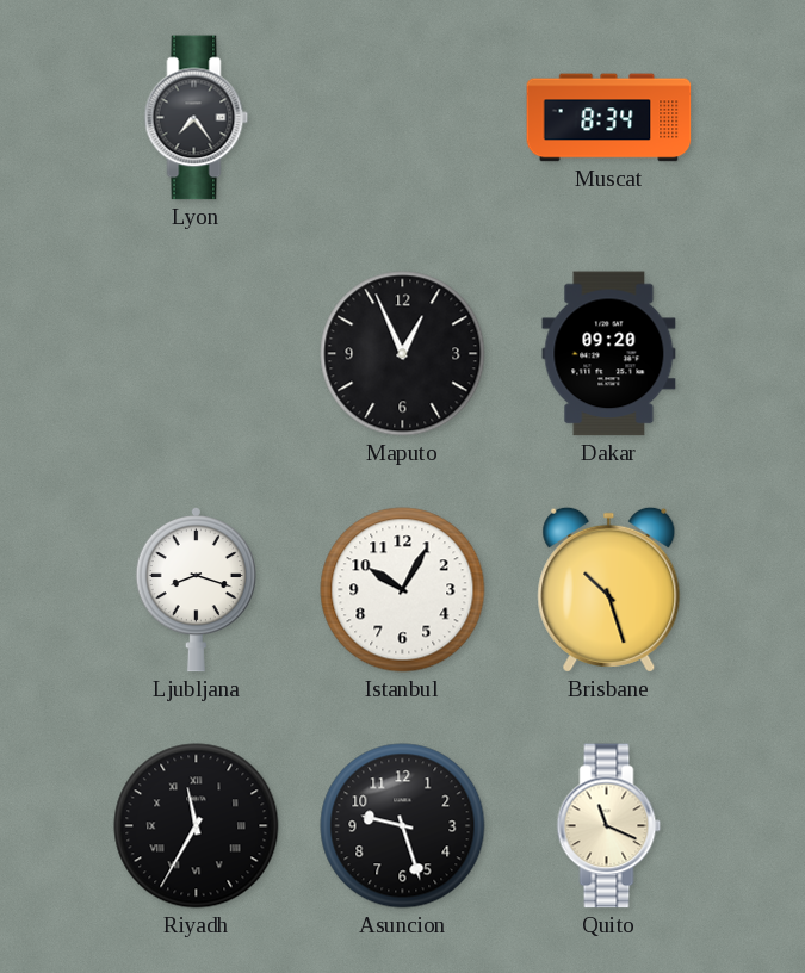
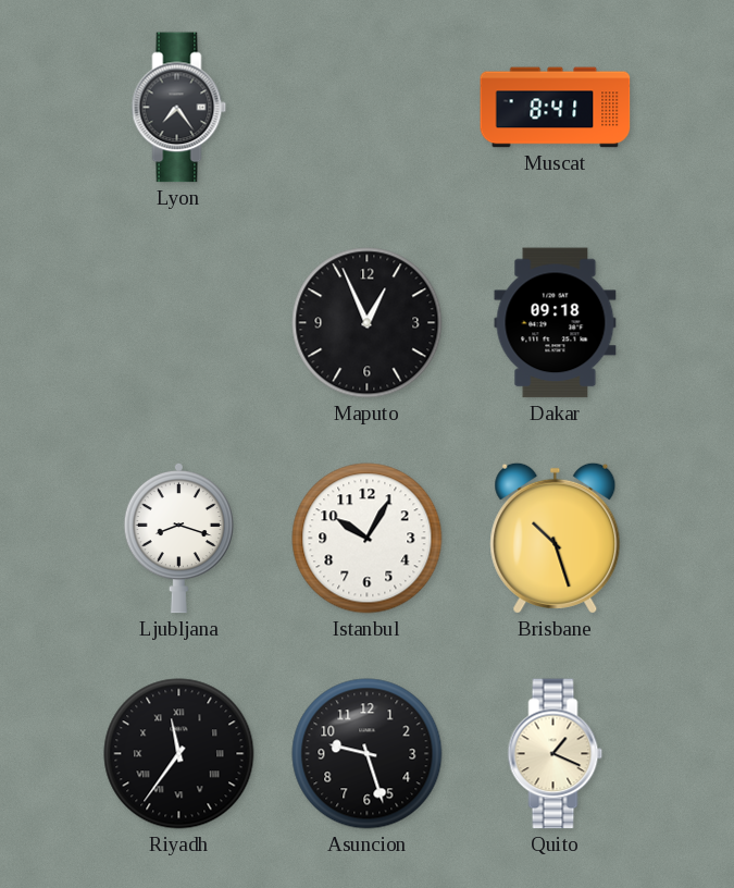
Muscat: 8:34 -> 8:41 (556, 108)
Dakar: 09:20 -> 09:18 (556, 323)
Riyadh: 11:35 -> 11:36 (179, 754)
Quito: 11:19 -> 1:19 (556, 754)
